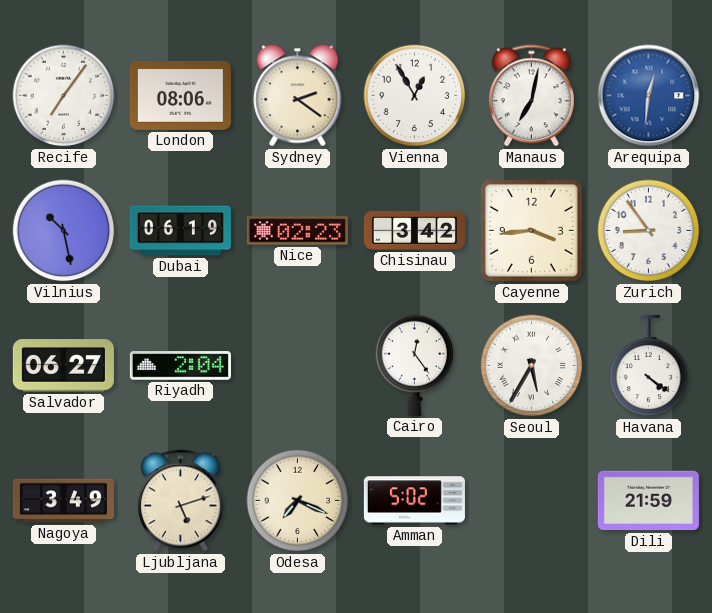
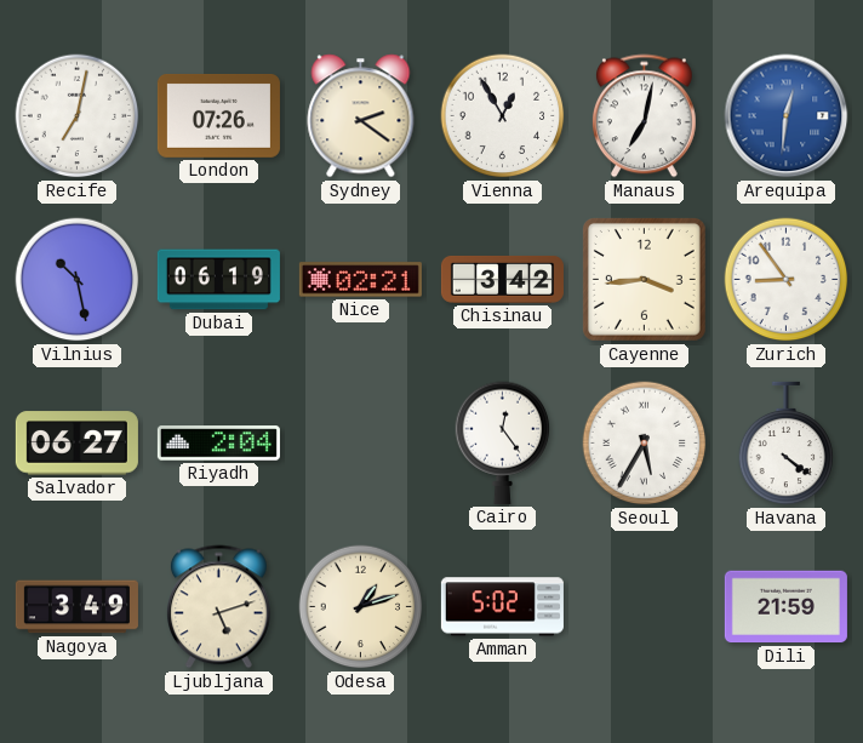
Recife: 7:06 -> 7:02 (78, 116)
London: 08:06 -> 07:26 (218, 116)
Nice: 02:23 -> 02:21 (360, 280)
Odesa: 7:19 -> 1:12 (361, 607)
